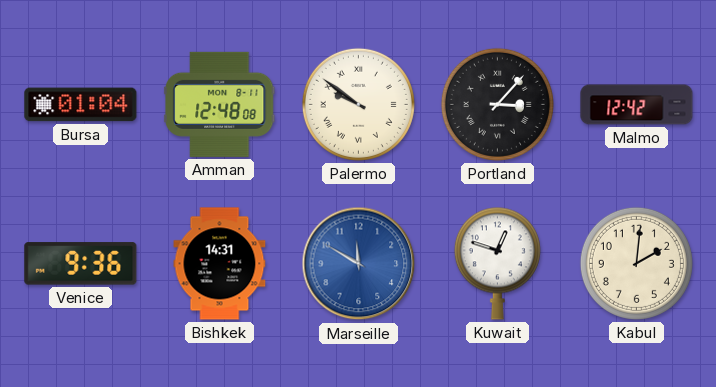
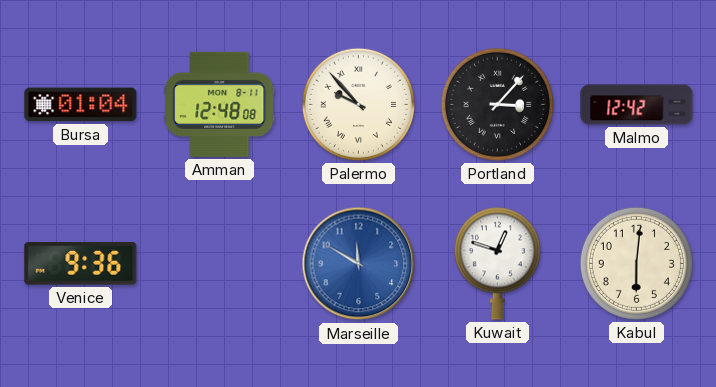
Palermo: 9:51 -> 9:53 (358, 104)
Bishkek: 14:31 -> none (220, 264)
Kabul: 2:01 -> 6:01 (636, 263)
